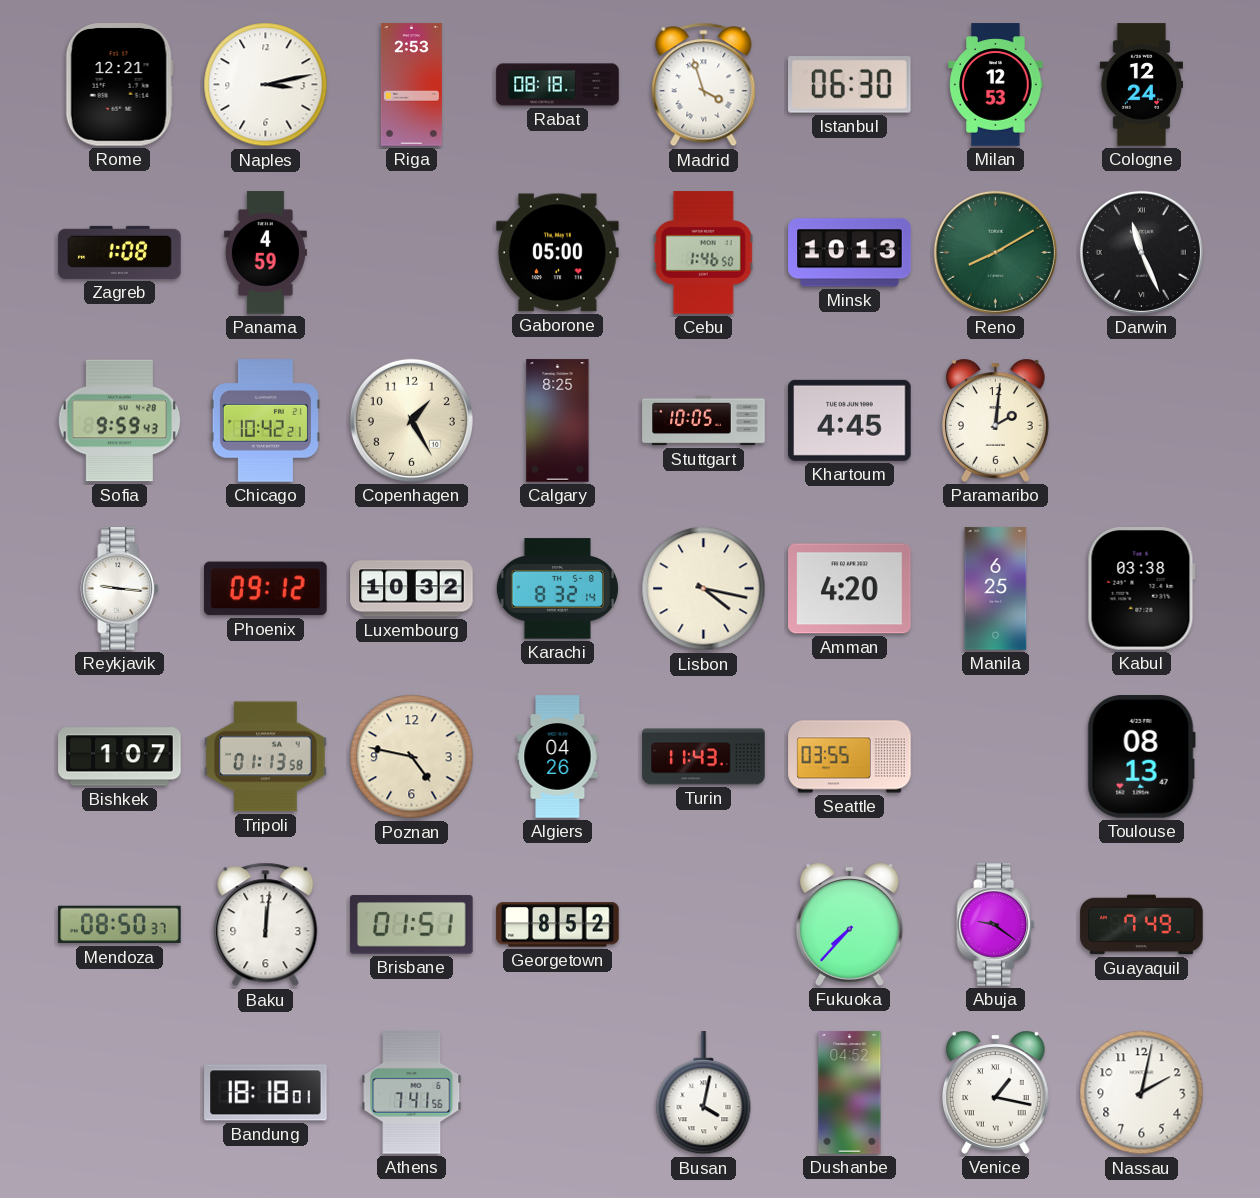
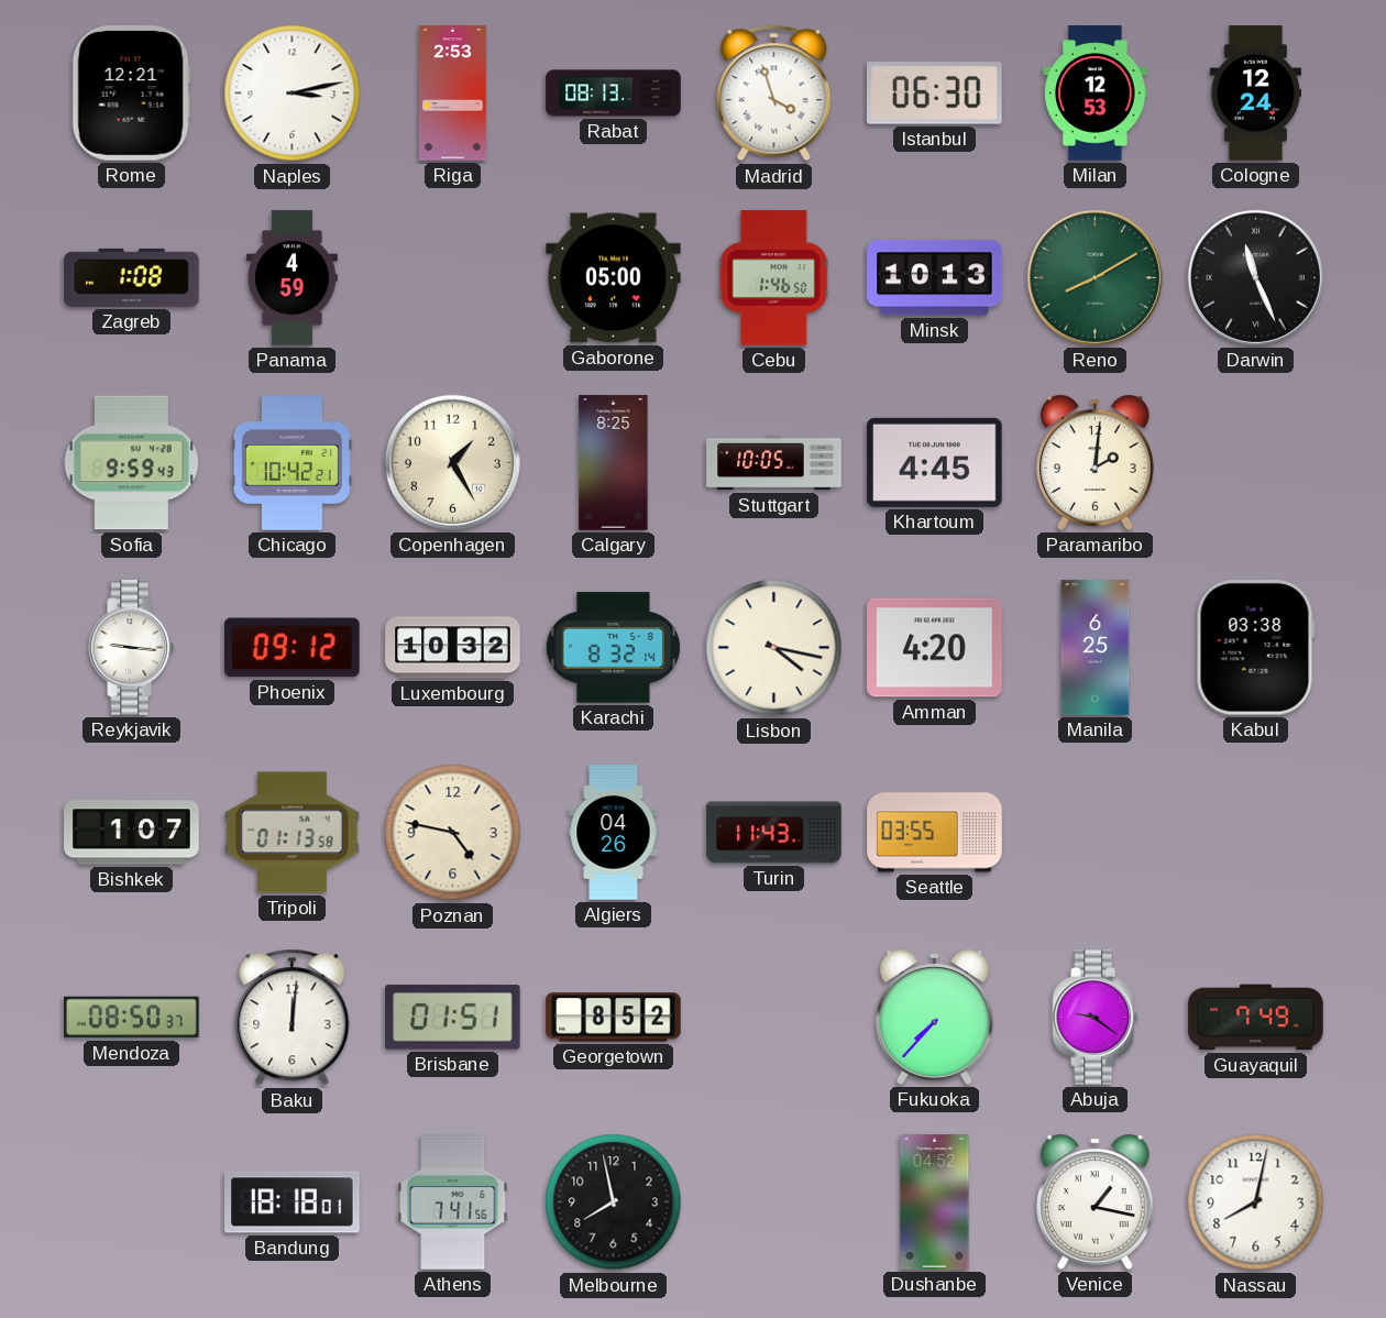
Rabat: 08:18 -> 08:13 (614, 94)
Toulouse: 08:13 -> none (1141, 757)
Melbourne: none -> 7:58 (614, 1202)
Busan: 4:02 -> none (704, 1093)
Nassau: 2:02 -> 8:02 (1256, 1202)
